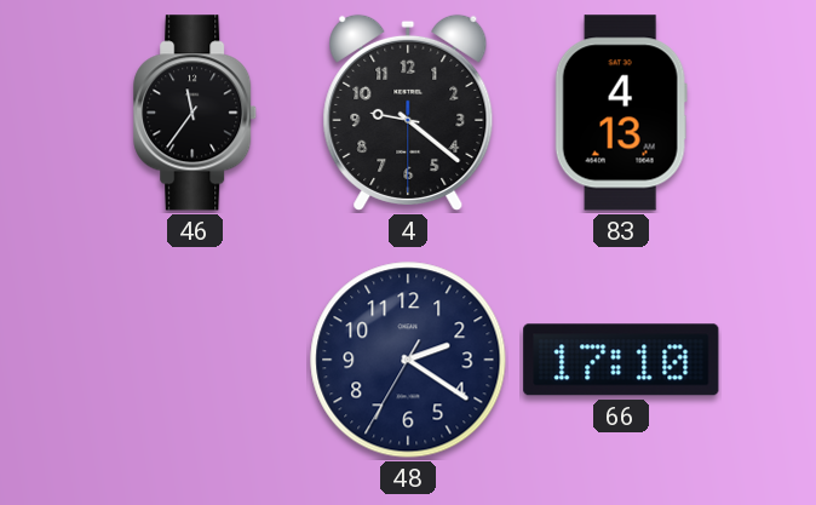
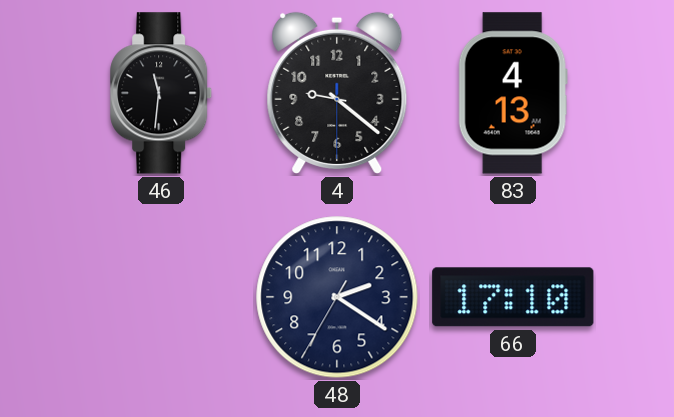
46: 11:36 -> 11:31 (162, 93)
